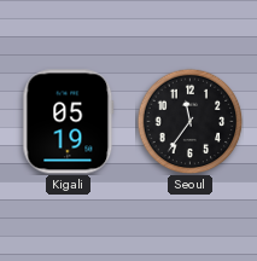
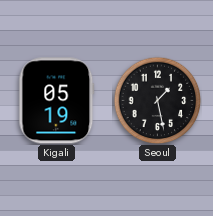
Seoul: 11:36 -> 1:28 (157, 100)
